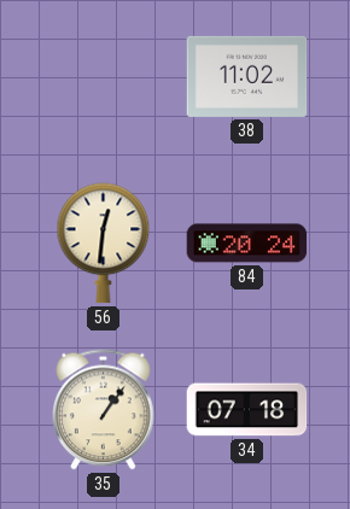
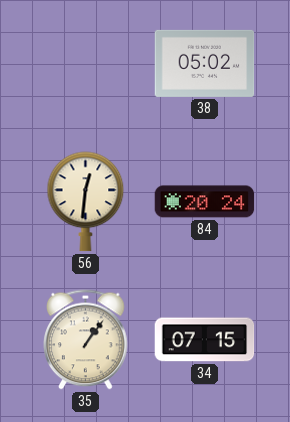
38: 11:02 -> 05:02 (205, 63)
34: 07:18 -> 07:15 (205, 340)
